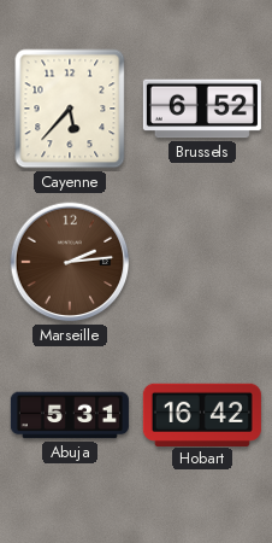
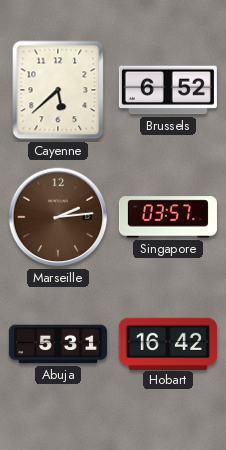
Cayenne: 5:37 -> 5:38 (58, 90)
Singapore: none -> 03:57 (168, 217)
